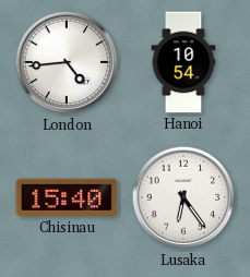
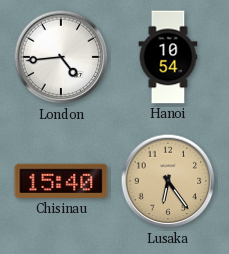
Lusaka dial: white -> champagne (168, 181)
